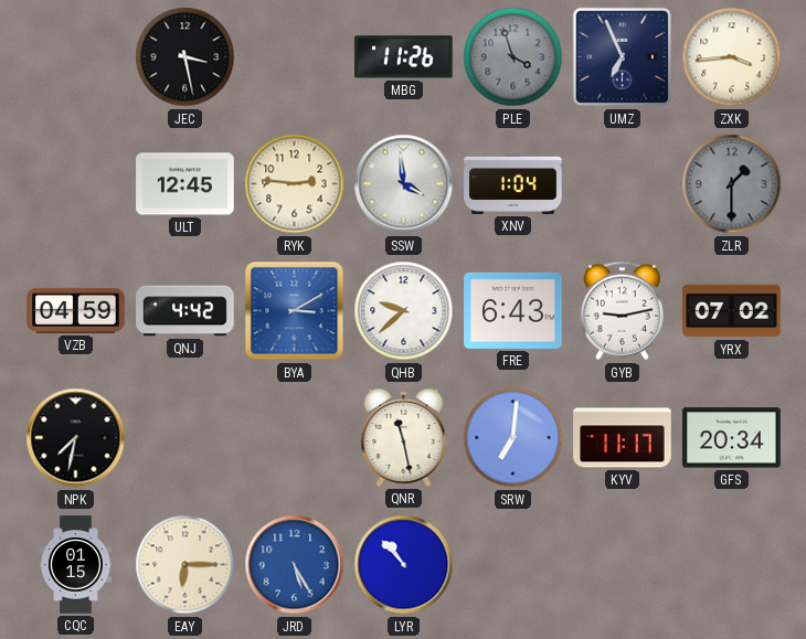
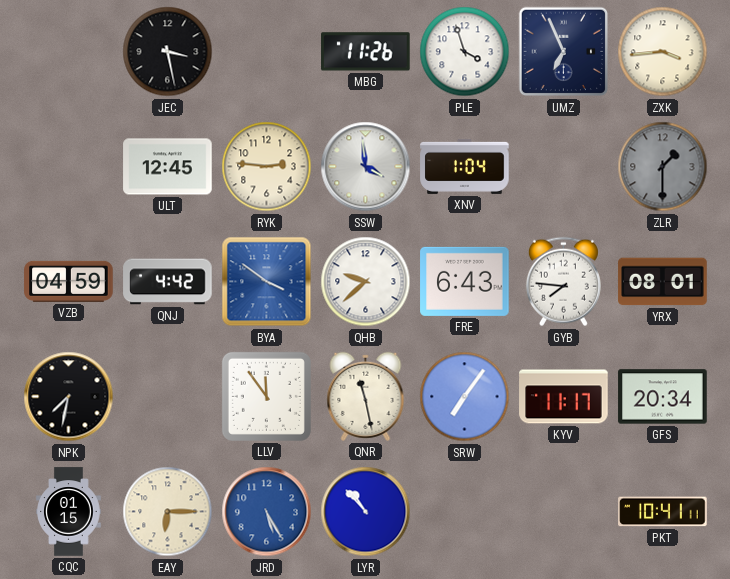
PLE dial: grey -> white (465, 52)
BYA: 3:10 -> 3:51 (267, 282)
GYB: 9:13 -> 7:46 (563, 282)
YRX: 07:02 -> 08:01 (663, 282)
LLV: none -> 11:54 (266, 396)
SRW: 7:01 -> 7:06 (465, 397)
PKT: none -> 10:41 (663, 512)
